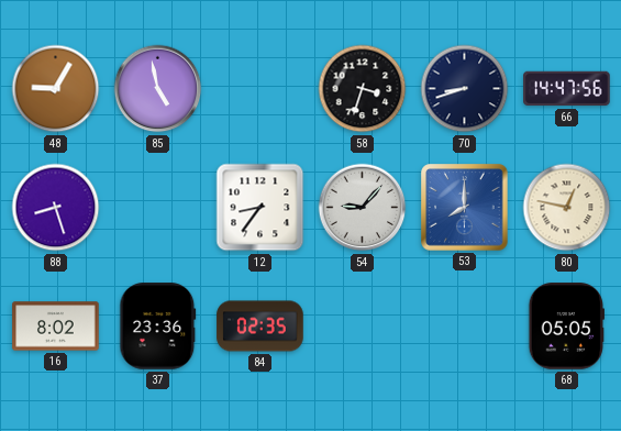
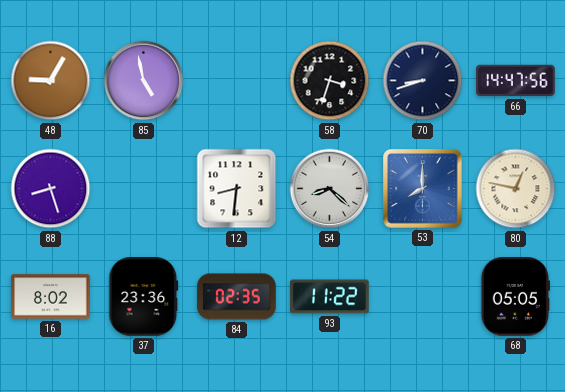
12: 8:36 -> 8:31 (237, 189)
54: 9:07 -> 8:22 (330, 189)
93: none -> 11:22 (330, 297)
